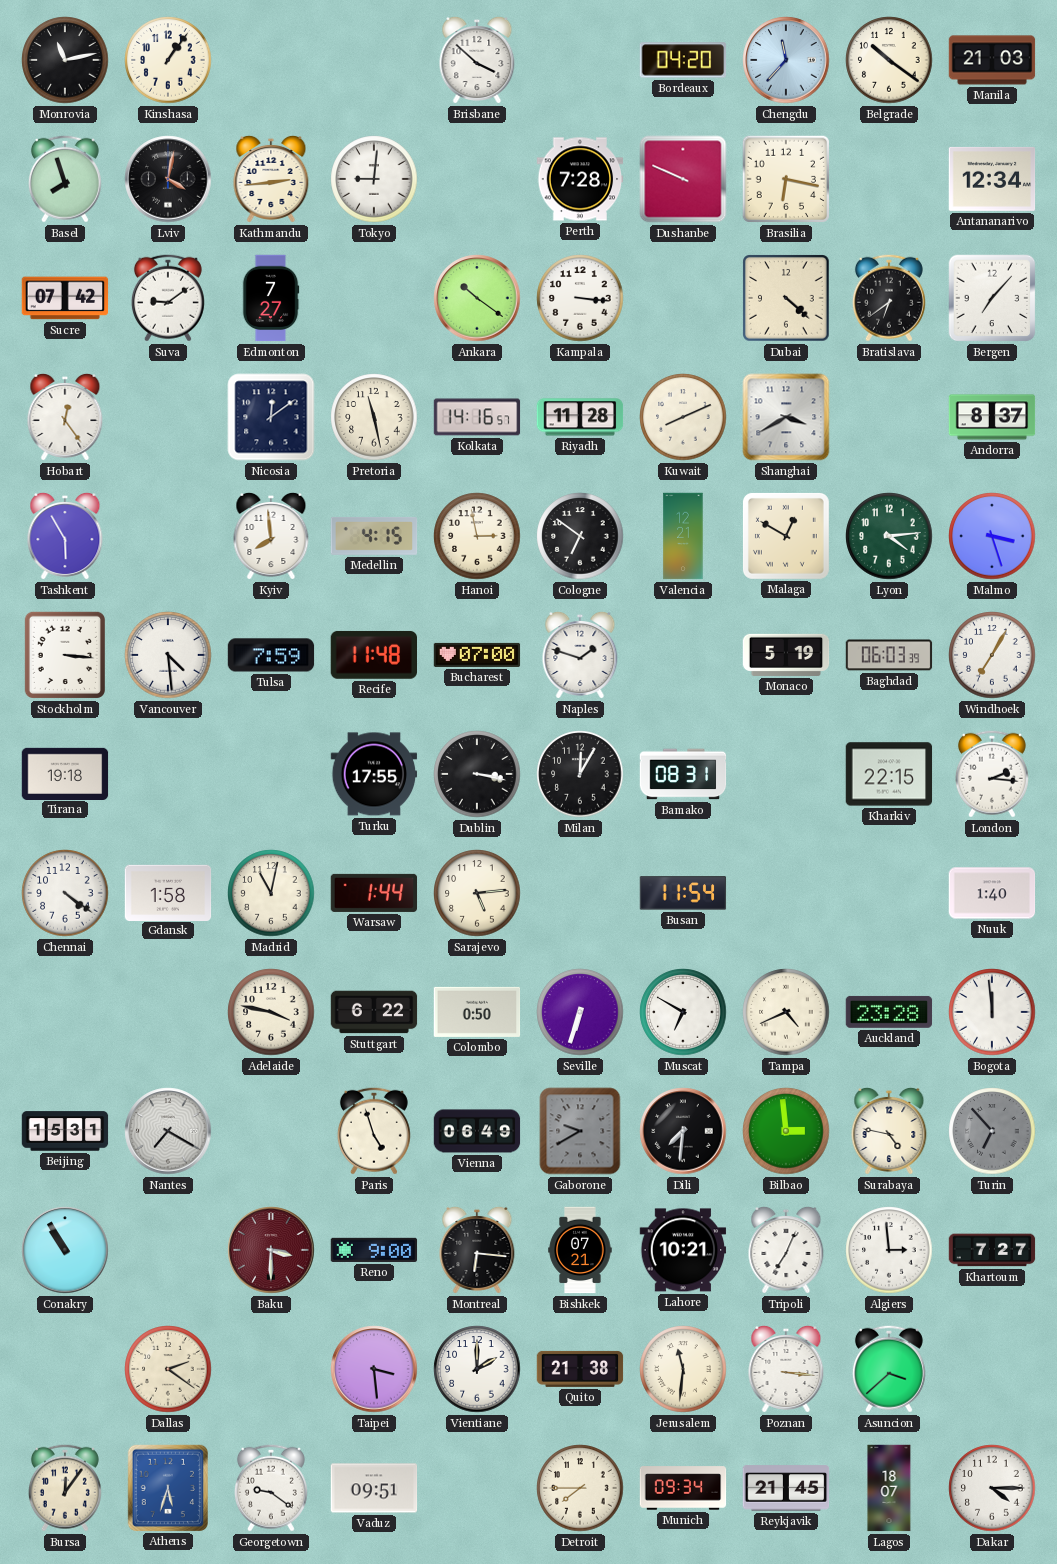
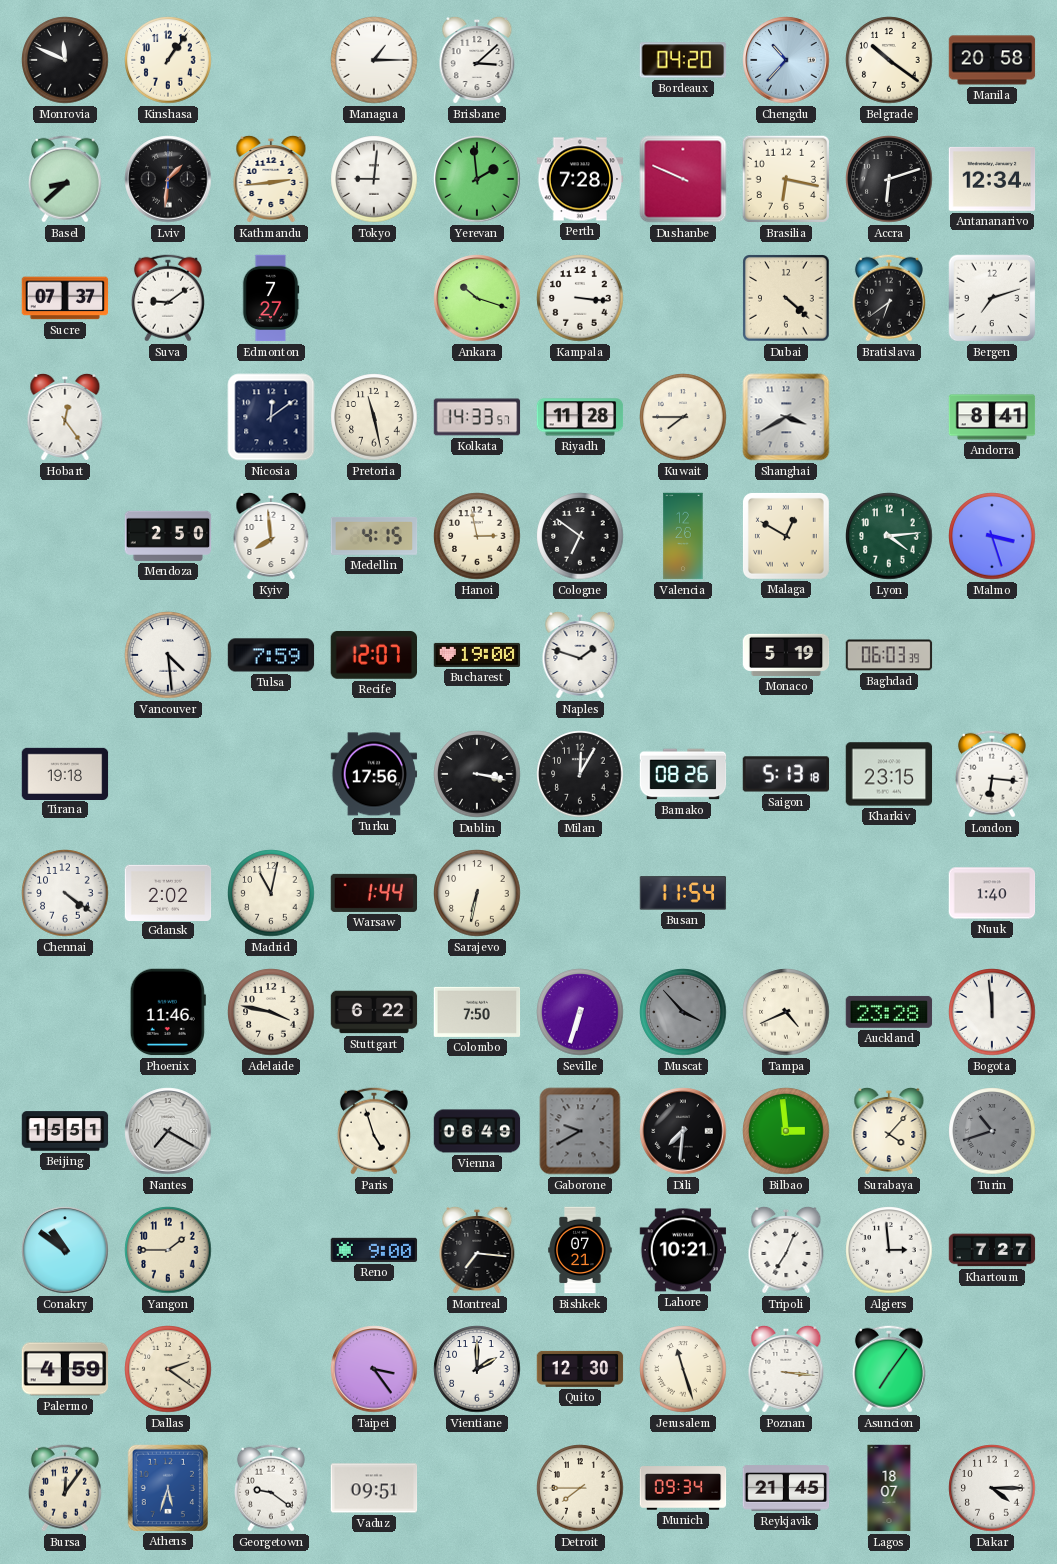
Monrovia: 11:13 -> 11:49 (65, 60)
Managua: none -> 1:15 (374, 60)
Brisbane: 3:52 -> 3:08 (477, 60)
Chengdu: 11:37 -> 10:37 (786, 60)
Manila: 21:03 -> 20:58 (992, 60)
Basel: 7:57 -> 8:38 (65, 179)
Lviv: 4:02 -> 1:31 (168, 179)
Yerevan: none -> 1:59 (477, 179)
Accra: none -> 6:12 (889, 179)
Sucre: 07:42 -> 07:37 (65, 298)
Ankara: 10:21 -> 10:18 (477, 298)
Bergen: 7:07 -> 7:12 (992, 298)
Kolkata: 14:16 -> 14:33 (477, 417)
Kuwait: 8:11 -> 7:45 (683, 417)
Andorra: 8:37 -> 8:41 (992, 417)
Tashkent: 5:55 -> none (65, 536)
Mendoza: none -> 2:50 (168, 536)
Valencia: 12:21 -> 12:26 (683, 536)
Stockholm: 3:16 -> none (65, 655)
Recife: 11:48 -> 12:07 (373, 655)
Bucharest: 07:00 -> 19:00 (477, 655)
Windhoek: 7:05 -> none (992, 655)
Turku: 17:55 -> 17:56 (374, 774)
Bamako: 08:31 -> 08:26 (683, 774)
Saigon: none -> 5:13 (786, 774)
Kharkiv: 22:15 -> 23:15 (889, 774)
London: 2:16 -> 6:16 (992, 774)
Gdansk: 1:58 -> 2:02 (168, 892)
Sarajevo: 5:14 -> 6:32 (477, 893)
Phoenix: none -> 11:46 (168, 1012)
Colombo: 0:50 -> 7:50 (477, 1012)
Muscat: 6:50 -> 3:53 (683, 1012)
Muscat dial: white -> grey (683, 1012)
Beijing: 15:31 -> 15:51 (65, 1131)
Surabaya: 4:47 -> 4:07 (889, 1131)
Turin: 6:53 -> 10:42 (992, 1131)
Conakry: 10:55 -> 10:51 (65, 1250)
Yangon: none -> 1:45 (168, 1250)
Baku: 3:30 -> none (271, 1250)
Montreal: 6:16 -> 7:16 (477, 1250)
Palermo: none -> 4:59 (65, 1369)
Taipei: 3:29 -> 3:24 (374, 1369)
Quito: 21:38 -> 12:30 (580, 1369)
Jerusalem: 11:31 -> 11:27 (683, 1369)
Asuncion: 3:38 -> 7:06 (889, 1369)
